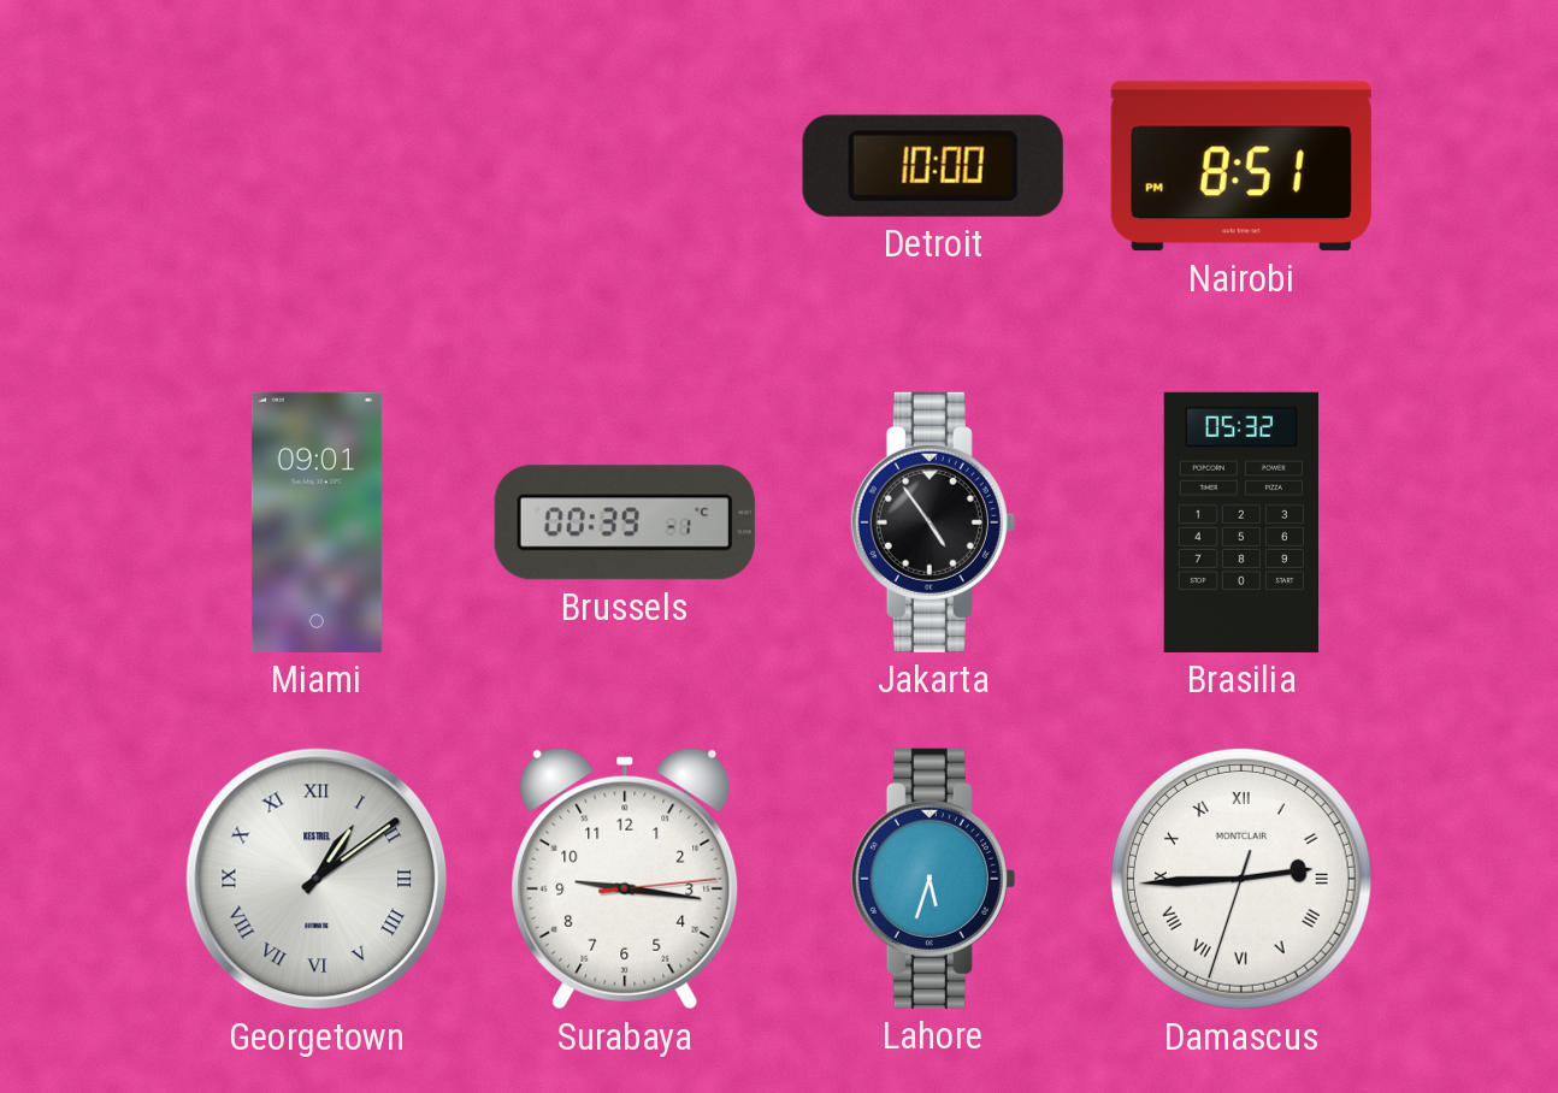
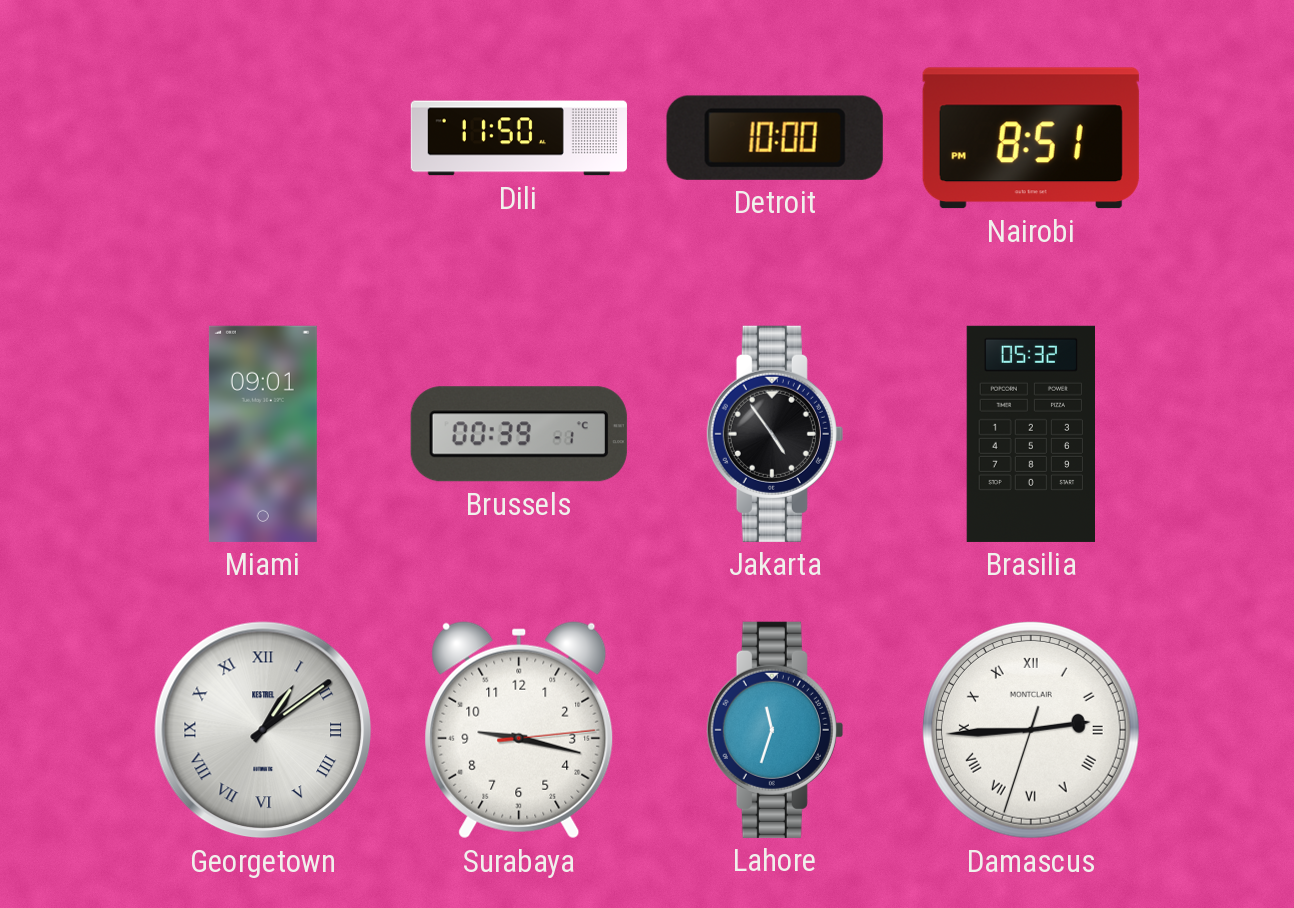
Dili: none -> 11:50 (519, 138)
Surabaya: 9:16 -> 9:17 (519, 730)
Lahore: 5:33 -> 11:33 (775, 730)
